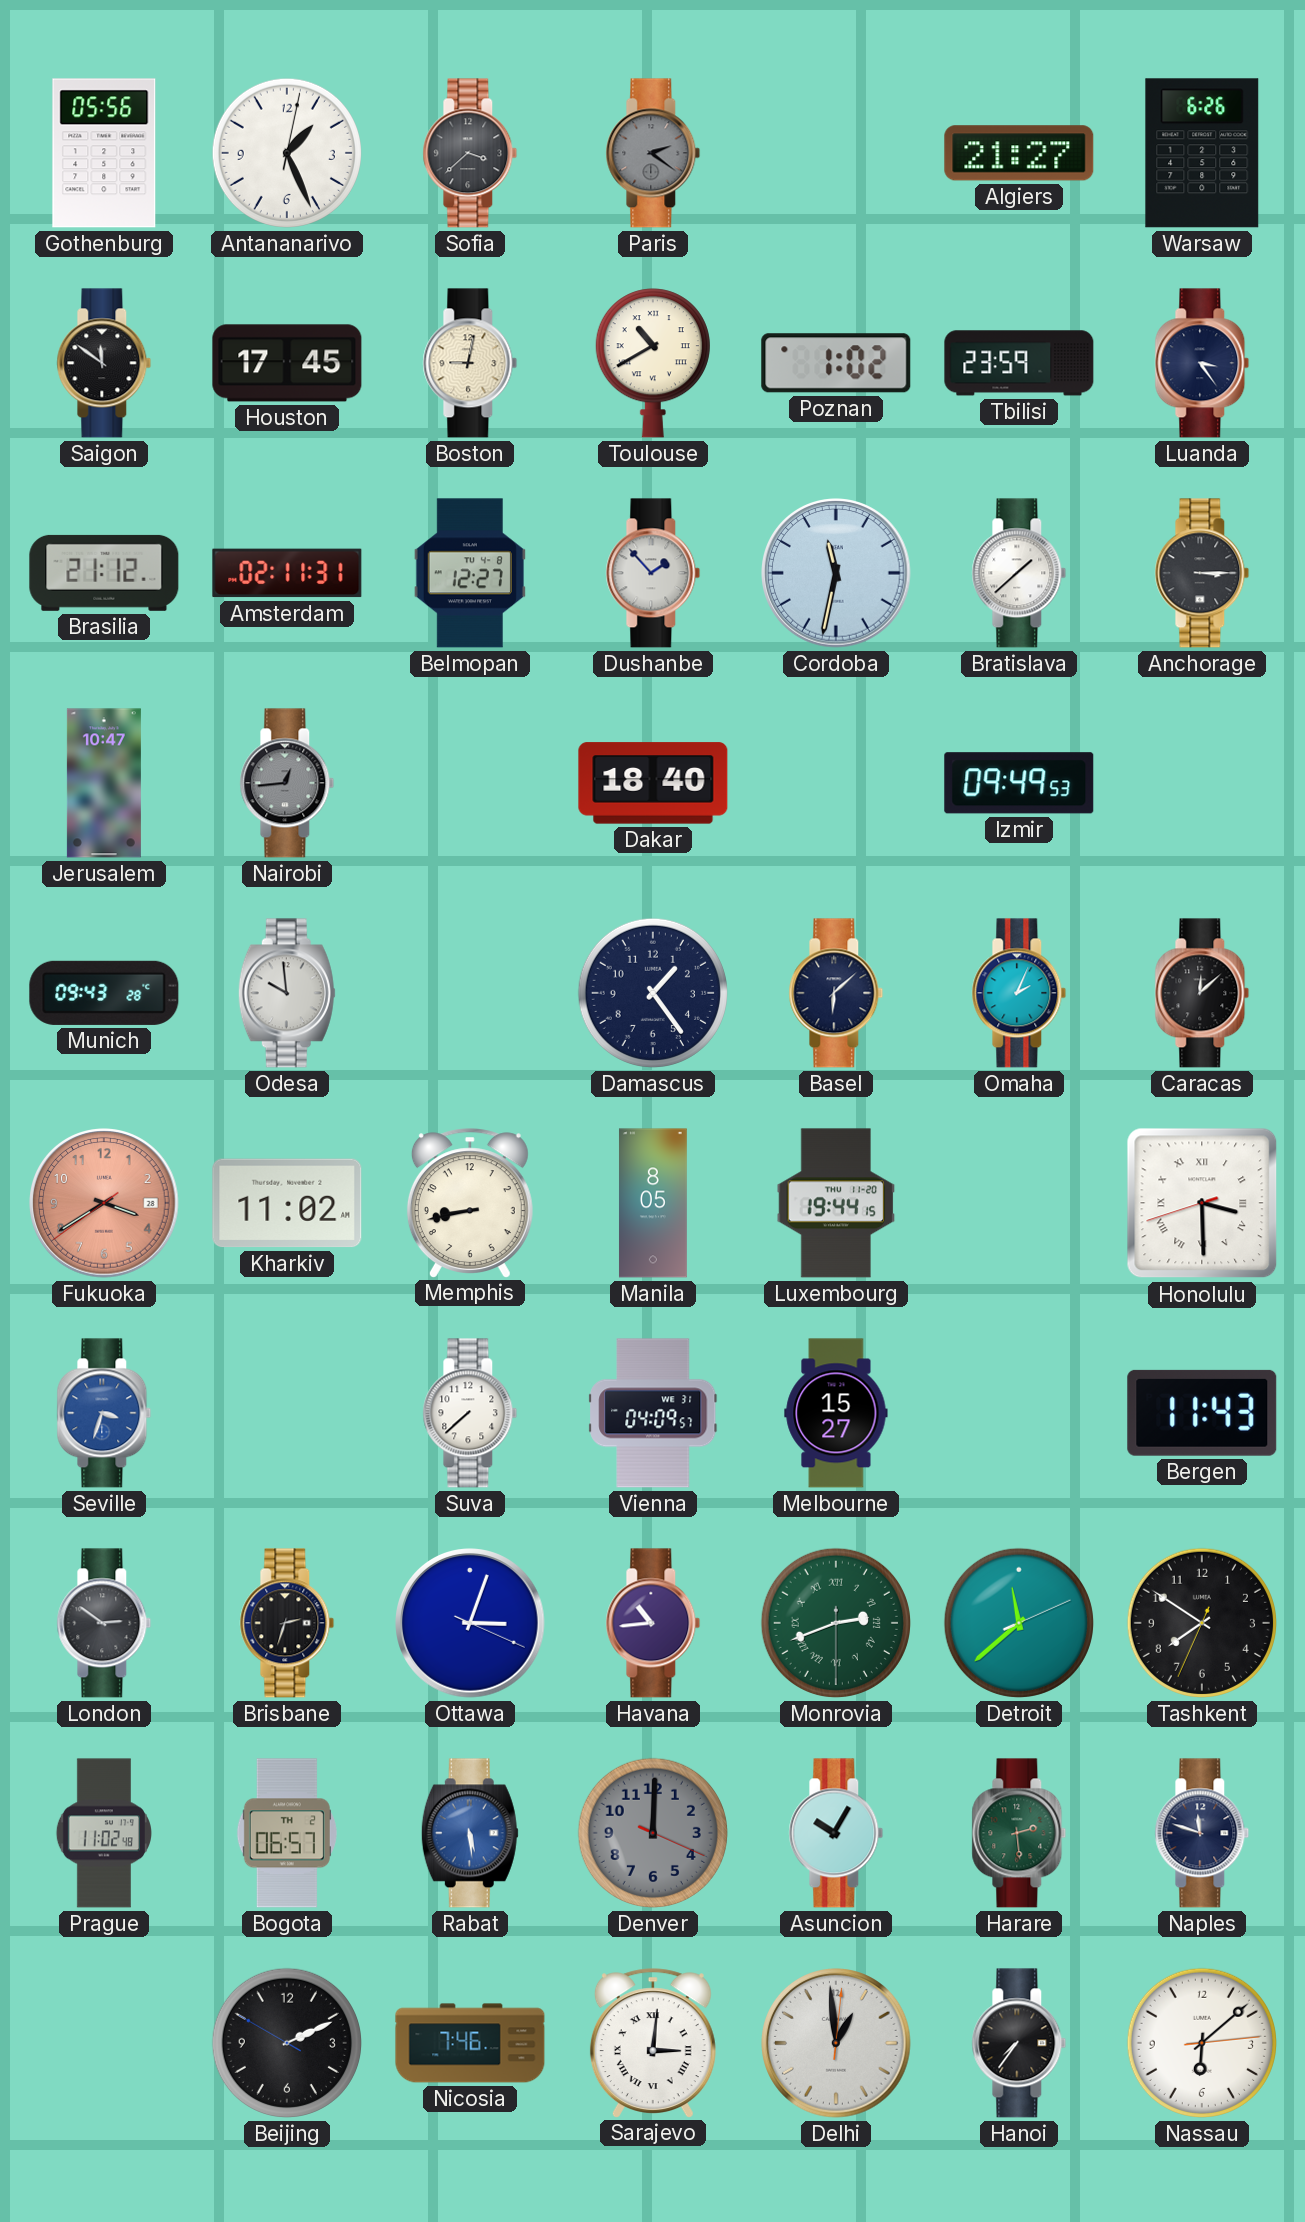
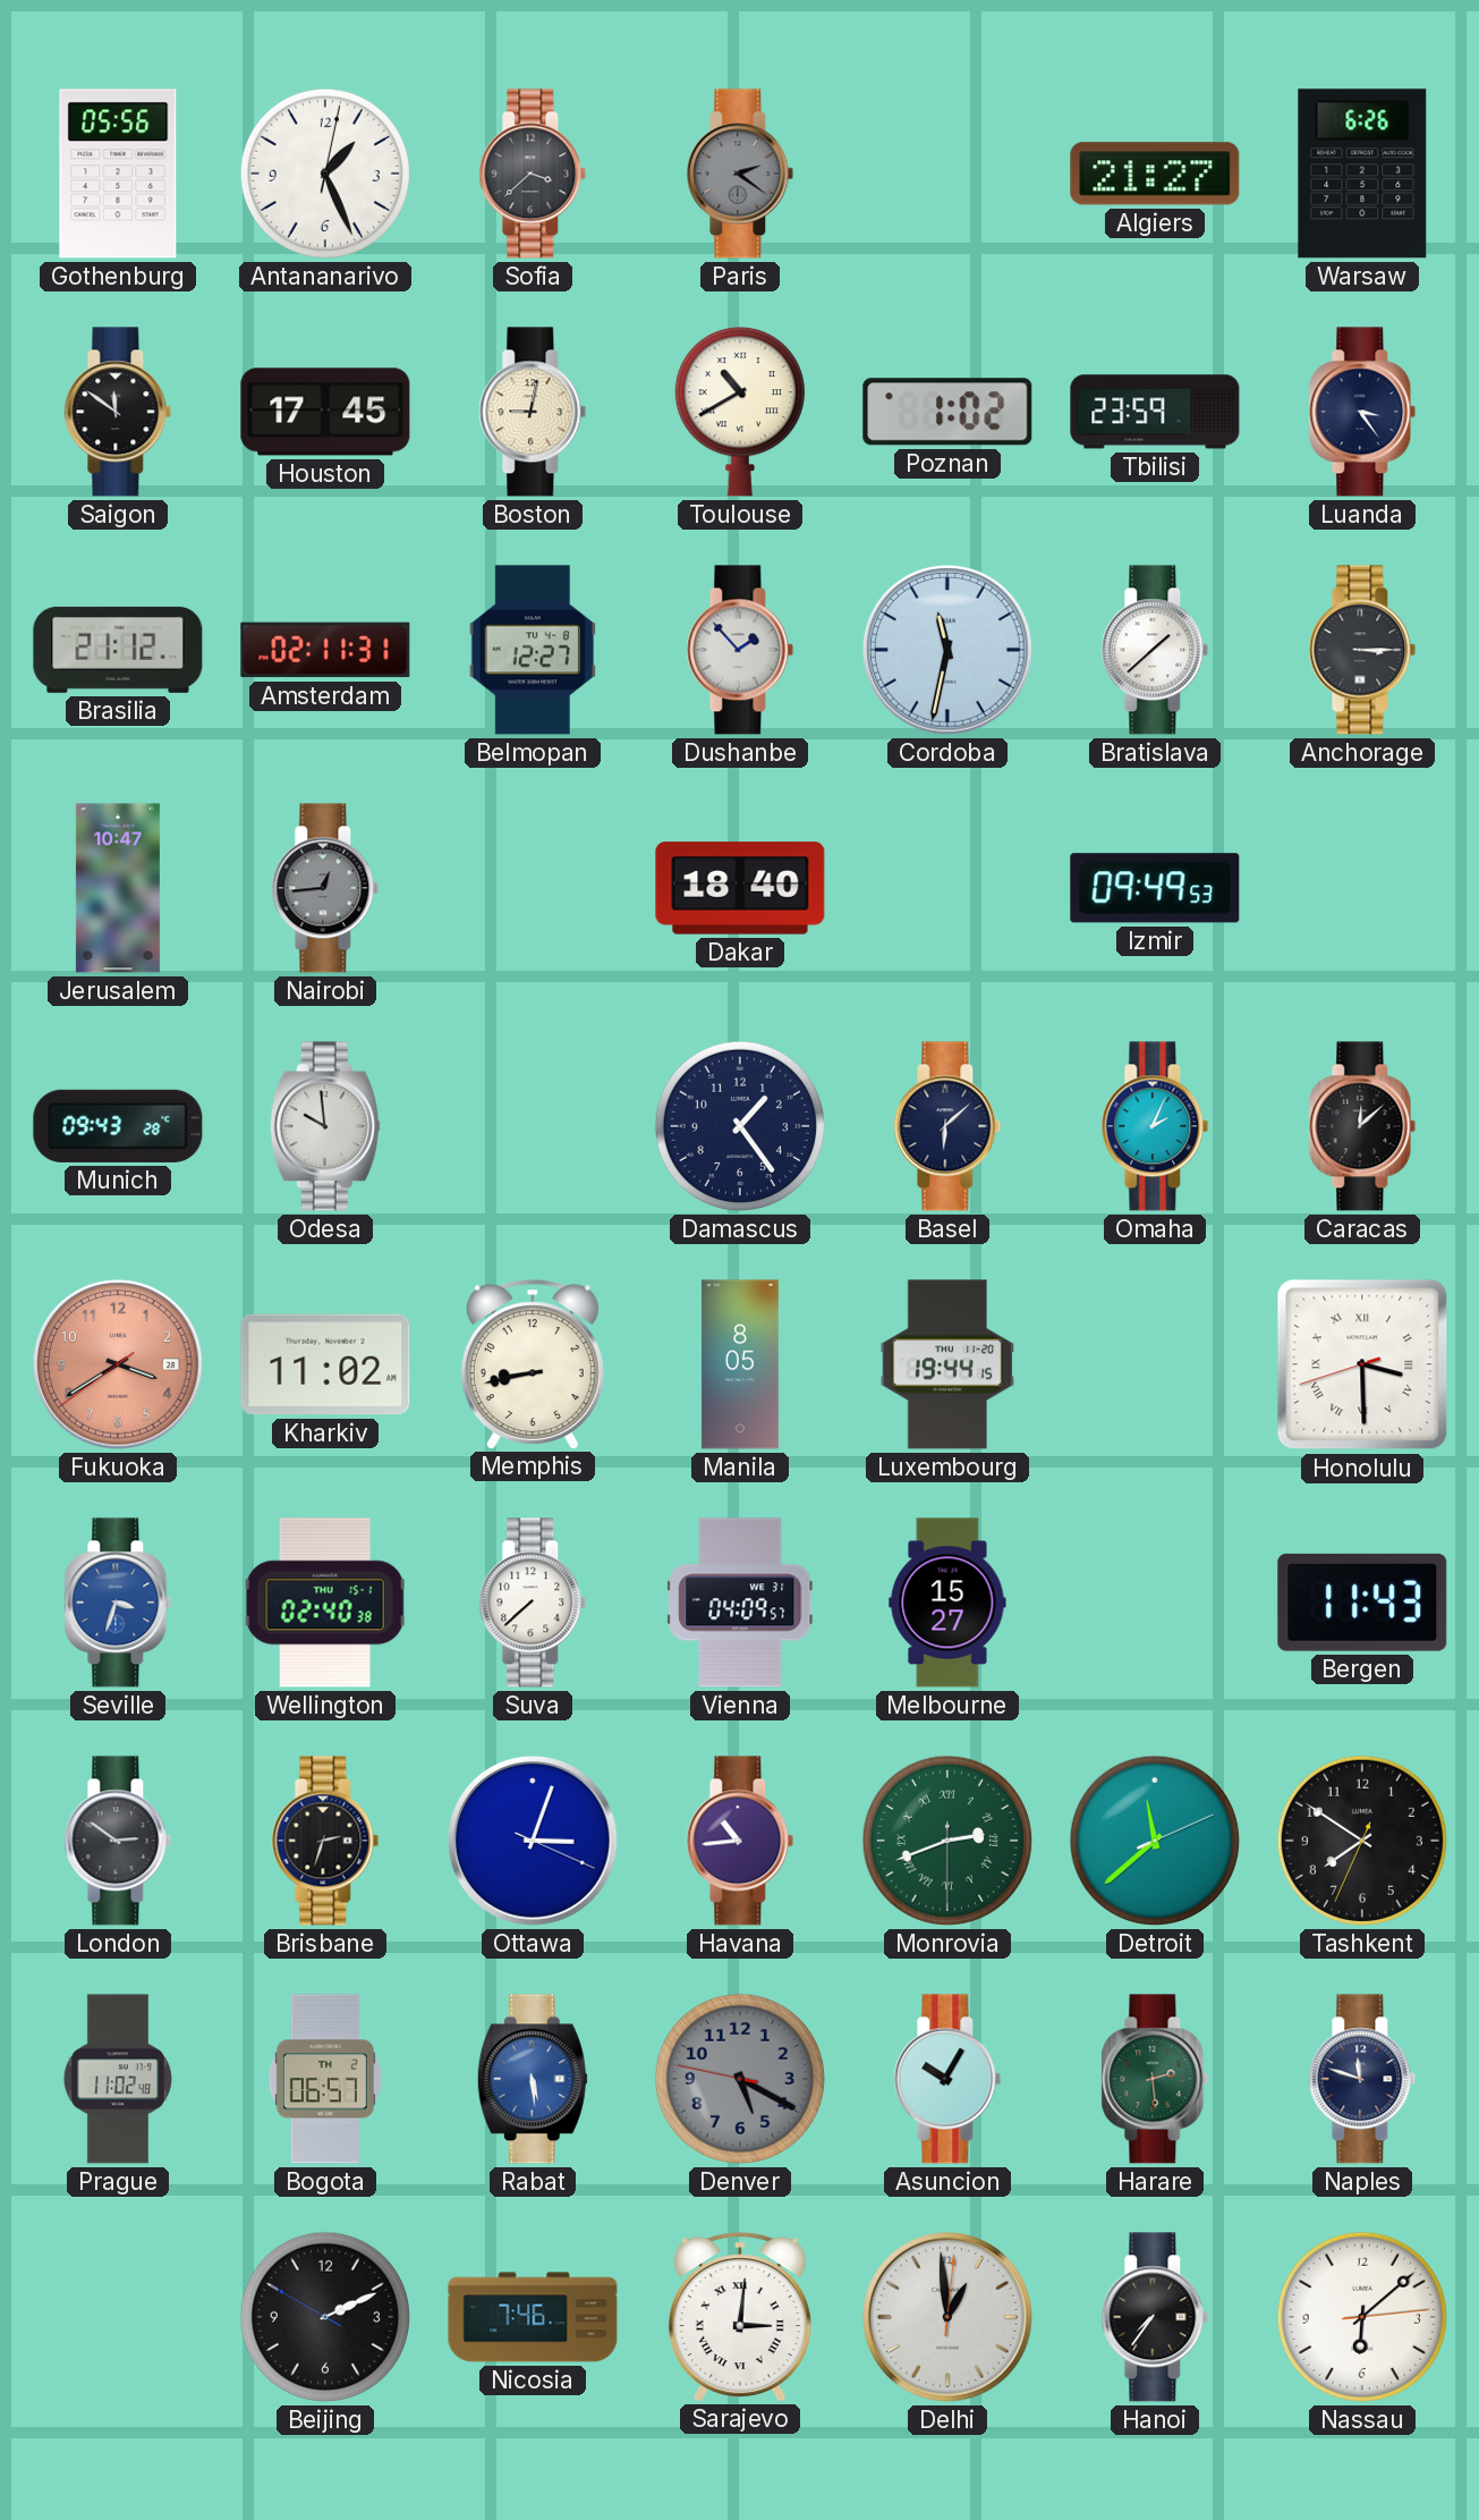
Wellington: none -> 02:40 (325, 1603)
Denver: 12:00 -> 5:19 (740, 2079)
